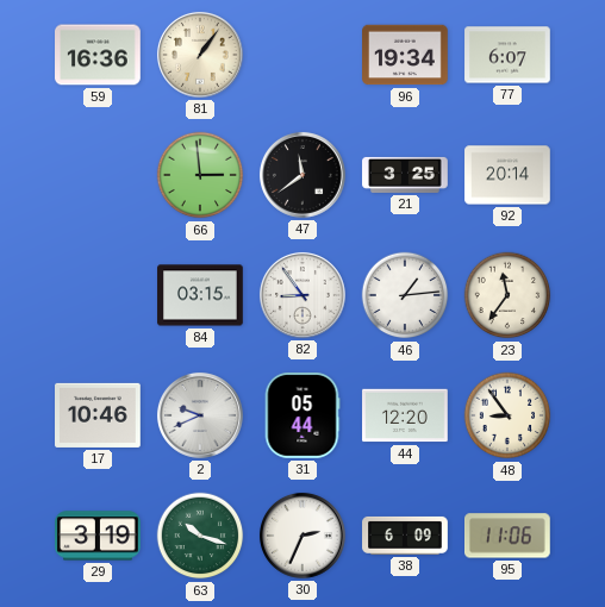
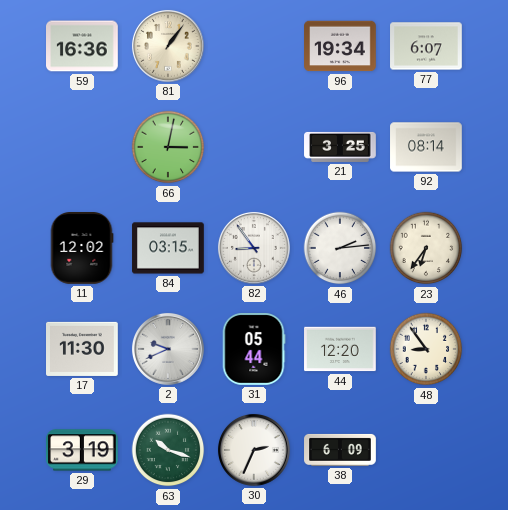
66: 2:59 -> 3:02 (168, 147)
47: 11:39 -> none (302, 175)
92: 20:14 -> 08:14 (426, 147)
11: none -> 12:02 (82, 249)
46: 1:14 -> 2:14 (340, 248)
23: 11:36 -> 6:36 (426, 248)
17: 10:46 -> 11:30 (83, 349)
95: 11:06 -> none (509, 536)
